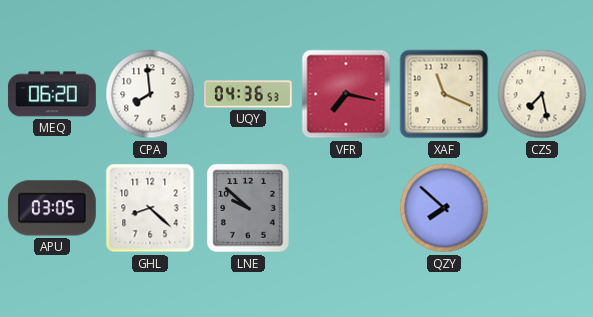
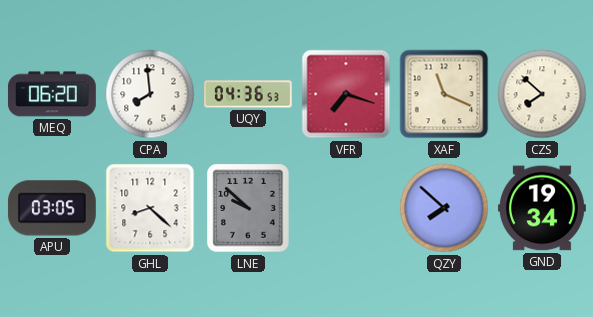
VFR: 7:17 -> 7:18 (346, 94)
CZS: 7:28 -> 7:52 (542, 94)
GND: none -> 19:34 (542, 208)
